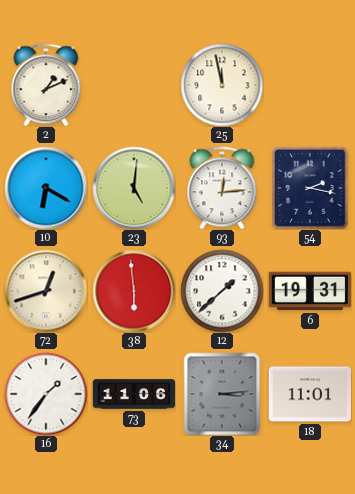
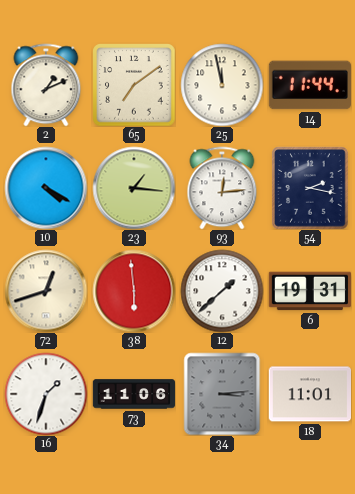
65: none -> 7:09 (134, 85)
14: none -> 11:44 (309, 85)
10: 6:20 -> 4:20 (46, 188)
23: 5:01 -> 1:16 (134, 188)
16: 1:36 -> 1:33 (46, 394)
